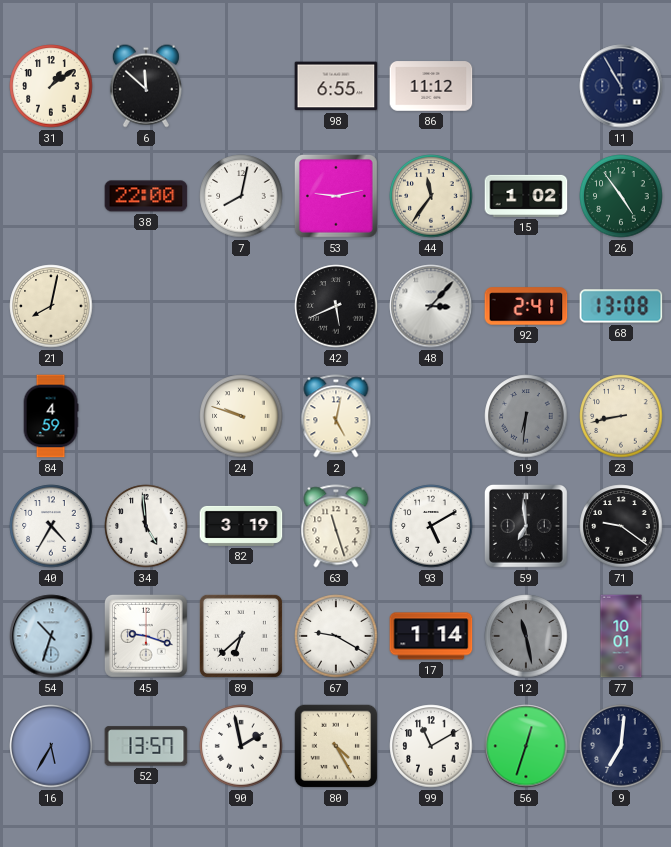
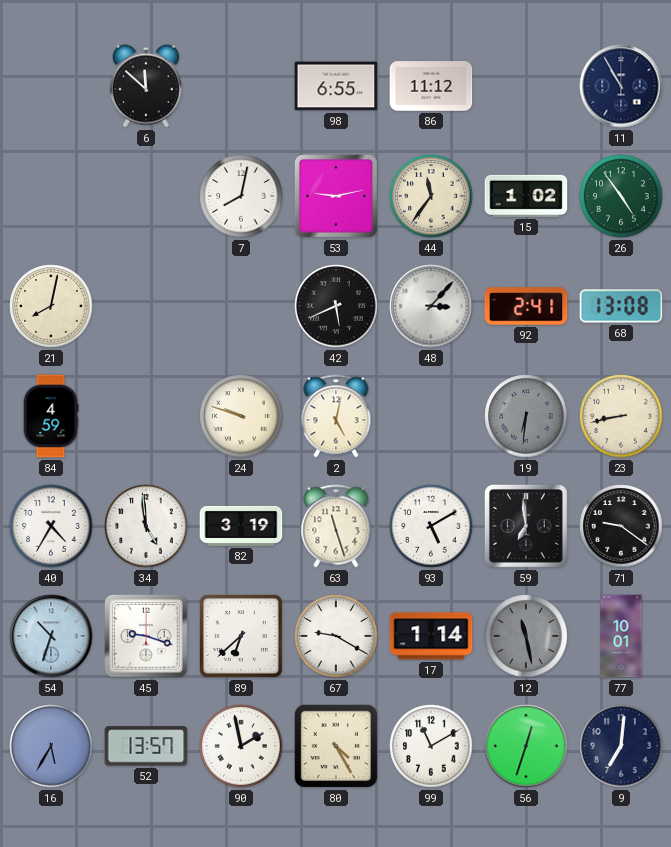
31: 1:09 -> none (51, 86)
38: 22:00 -> none (146, 196)
